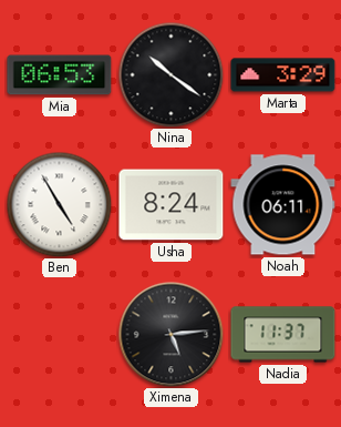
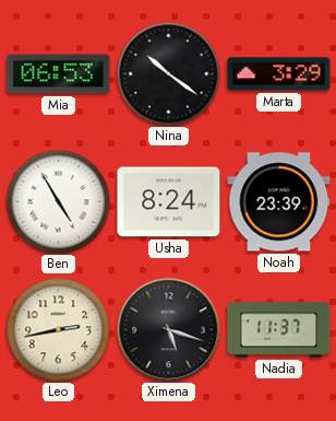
Noah: 06:11 -> 23:39 (279, 202)
Leo: none -> 2:43 (58, 329)
Ximena: 5:14 -> 5:18 (168, 329)
